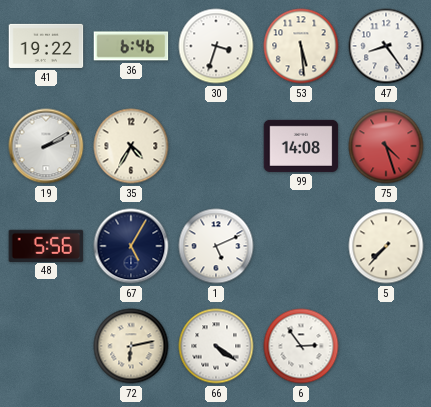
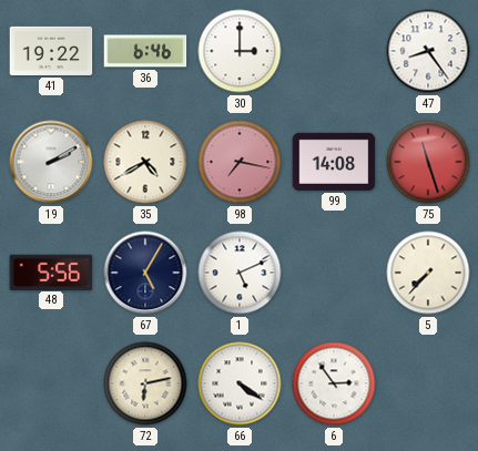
30: 3:33 -> 3:00 (240, 51)
53: 5:29 -> none (301, 46)
35: 4:35 -> 4:40 (145, 162)
98: none -> 7:17 (240, 162)
75: 4:27 -> 11:27 (428, 162)
